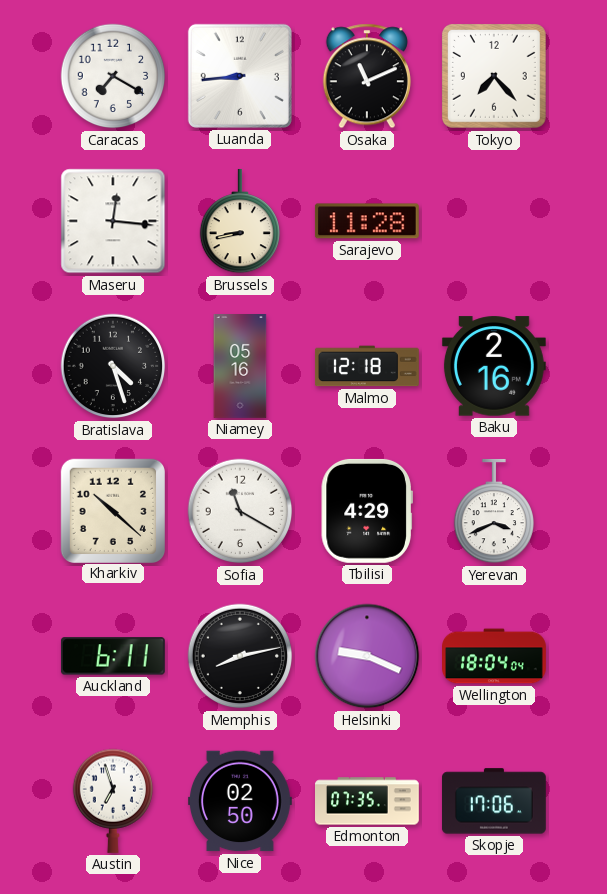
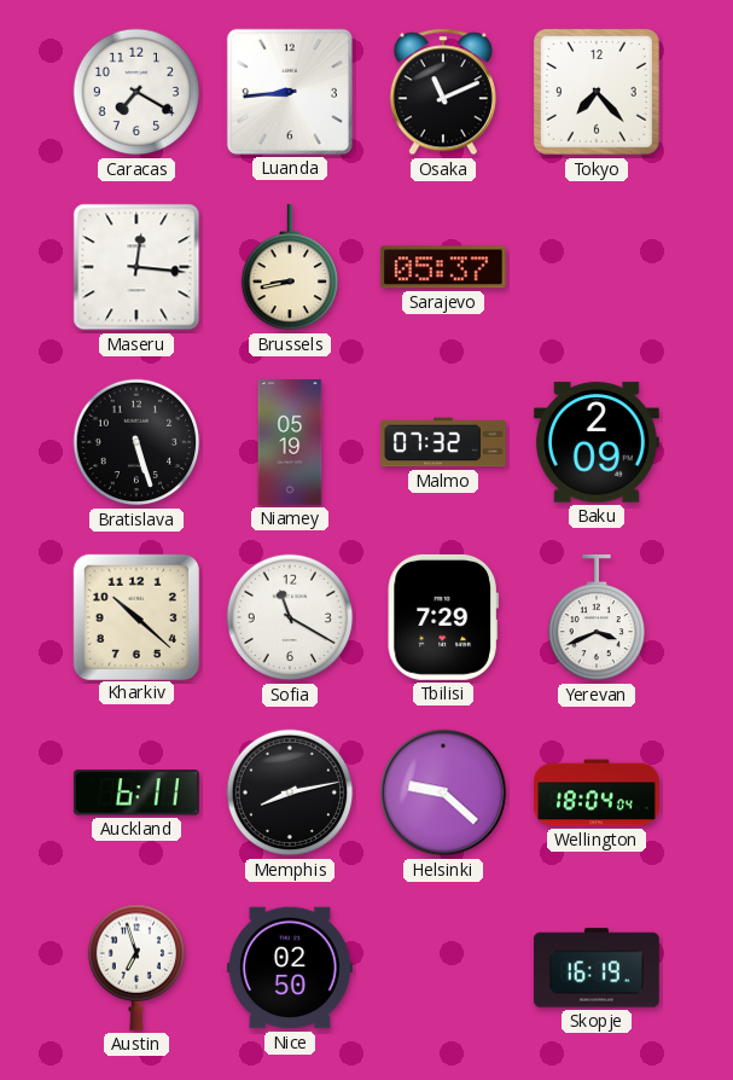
Sarajevo: 11:28 -> 05:37 (443, 267)
Bratislava: 4:27 -> 5:27 (136, 442)
Niamey: 05:16 -> 05:19 (290, 443)
Malmo: 12:18 -> 07:32 (443, 442)
Baku: 2:16 -> 2:09 (597, 442)
Tbilisi: 4:29 -> 7:29 (443, 617)
Helsinki: 9:19 -> 9:22 (443, 792)
Edmonton: 07:35 -> none (368, 801)
Skopje: 17:06 -> 16:19 (597, 968)
